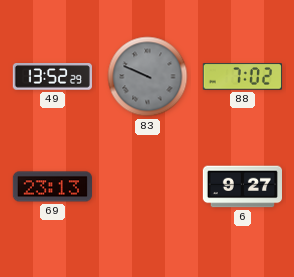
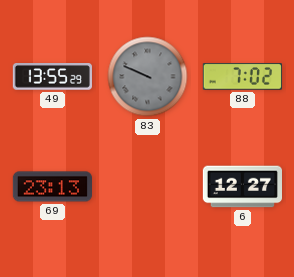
49: 13:52 -> 13:55 (52, 77)
6: 9:27 -> 12:27 (242, 187)
